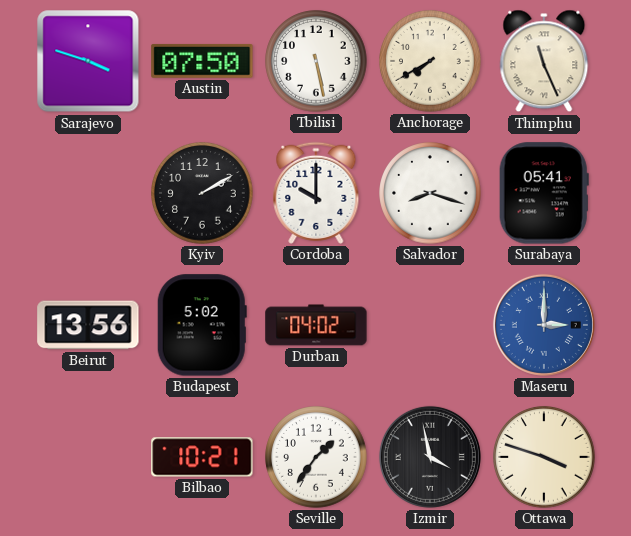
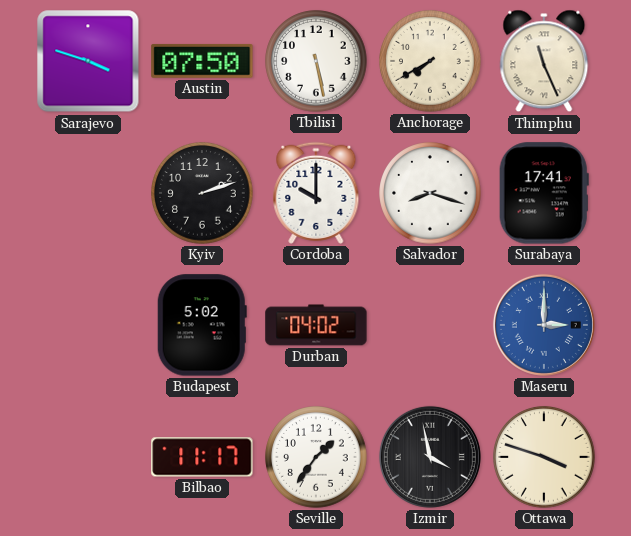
Kyiv: 2:10 -> 2:12 (202, 193)
Surabaya: 05:41 -> 17:41 (544, 193)
Beirut: 13:56 -> none (88, 325)
Bilbao: 10:21 -> 11:17 (202, 457)
